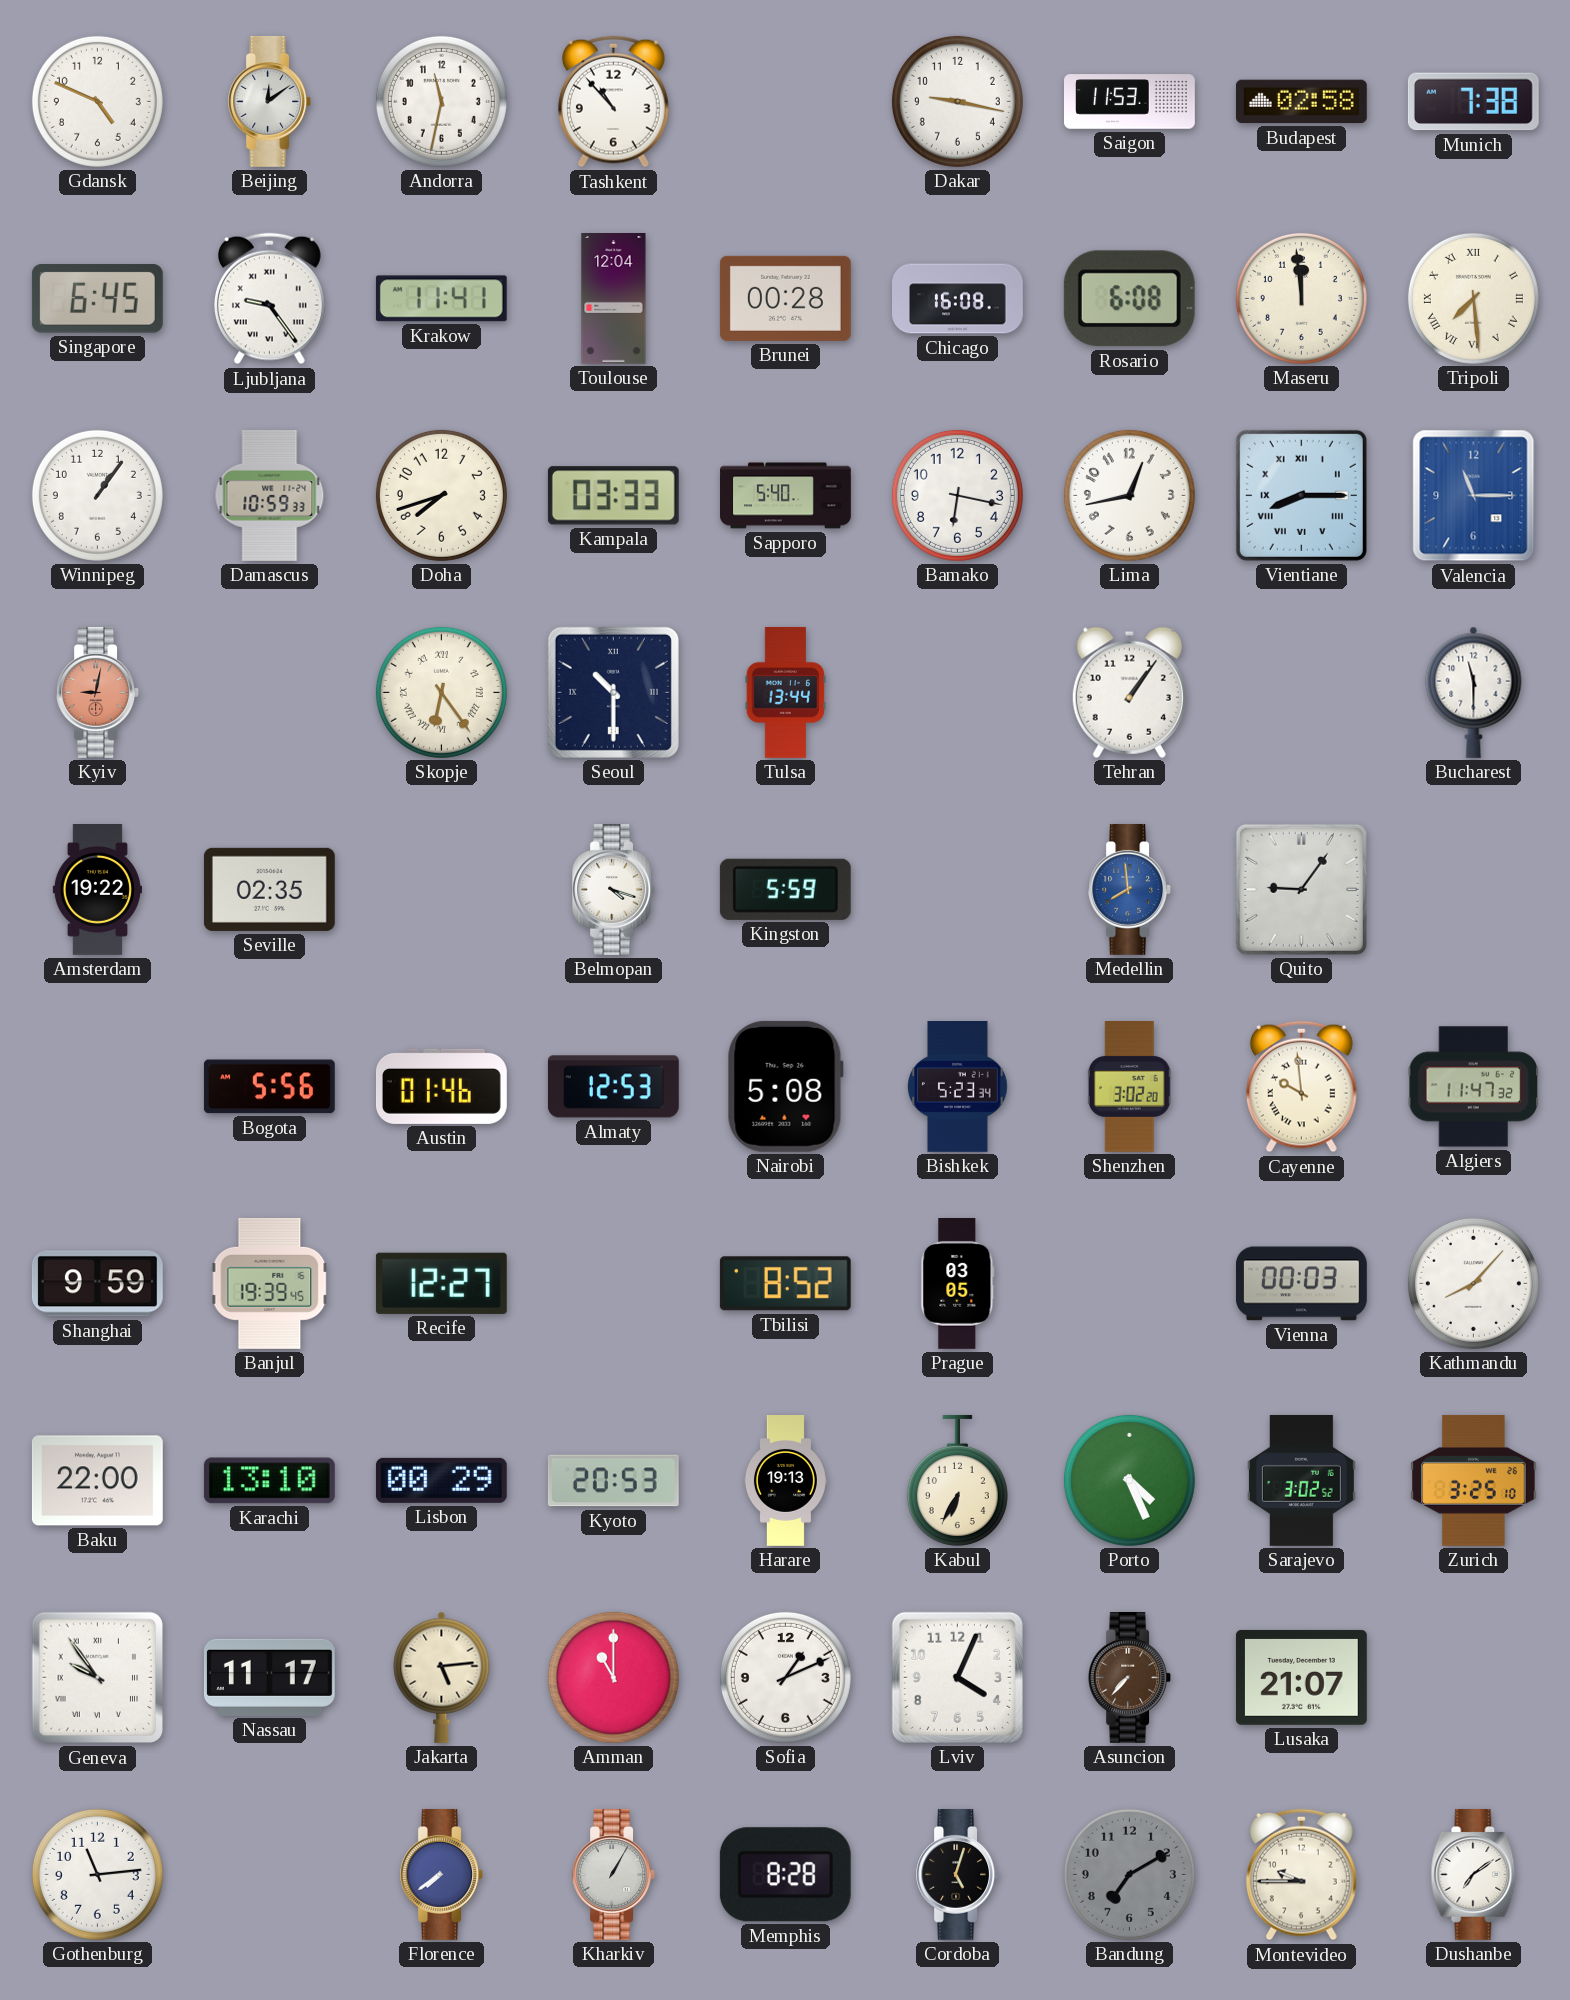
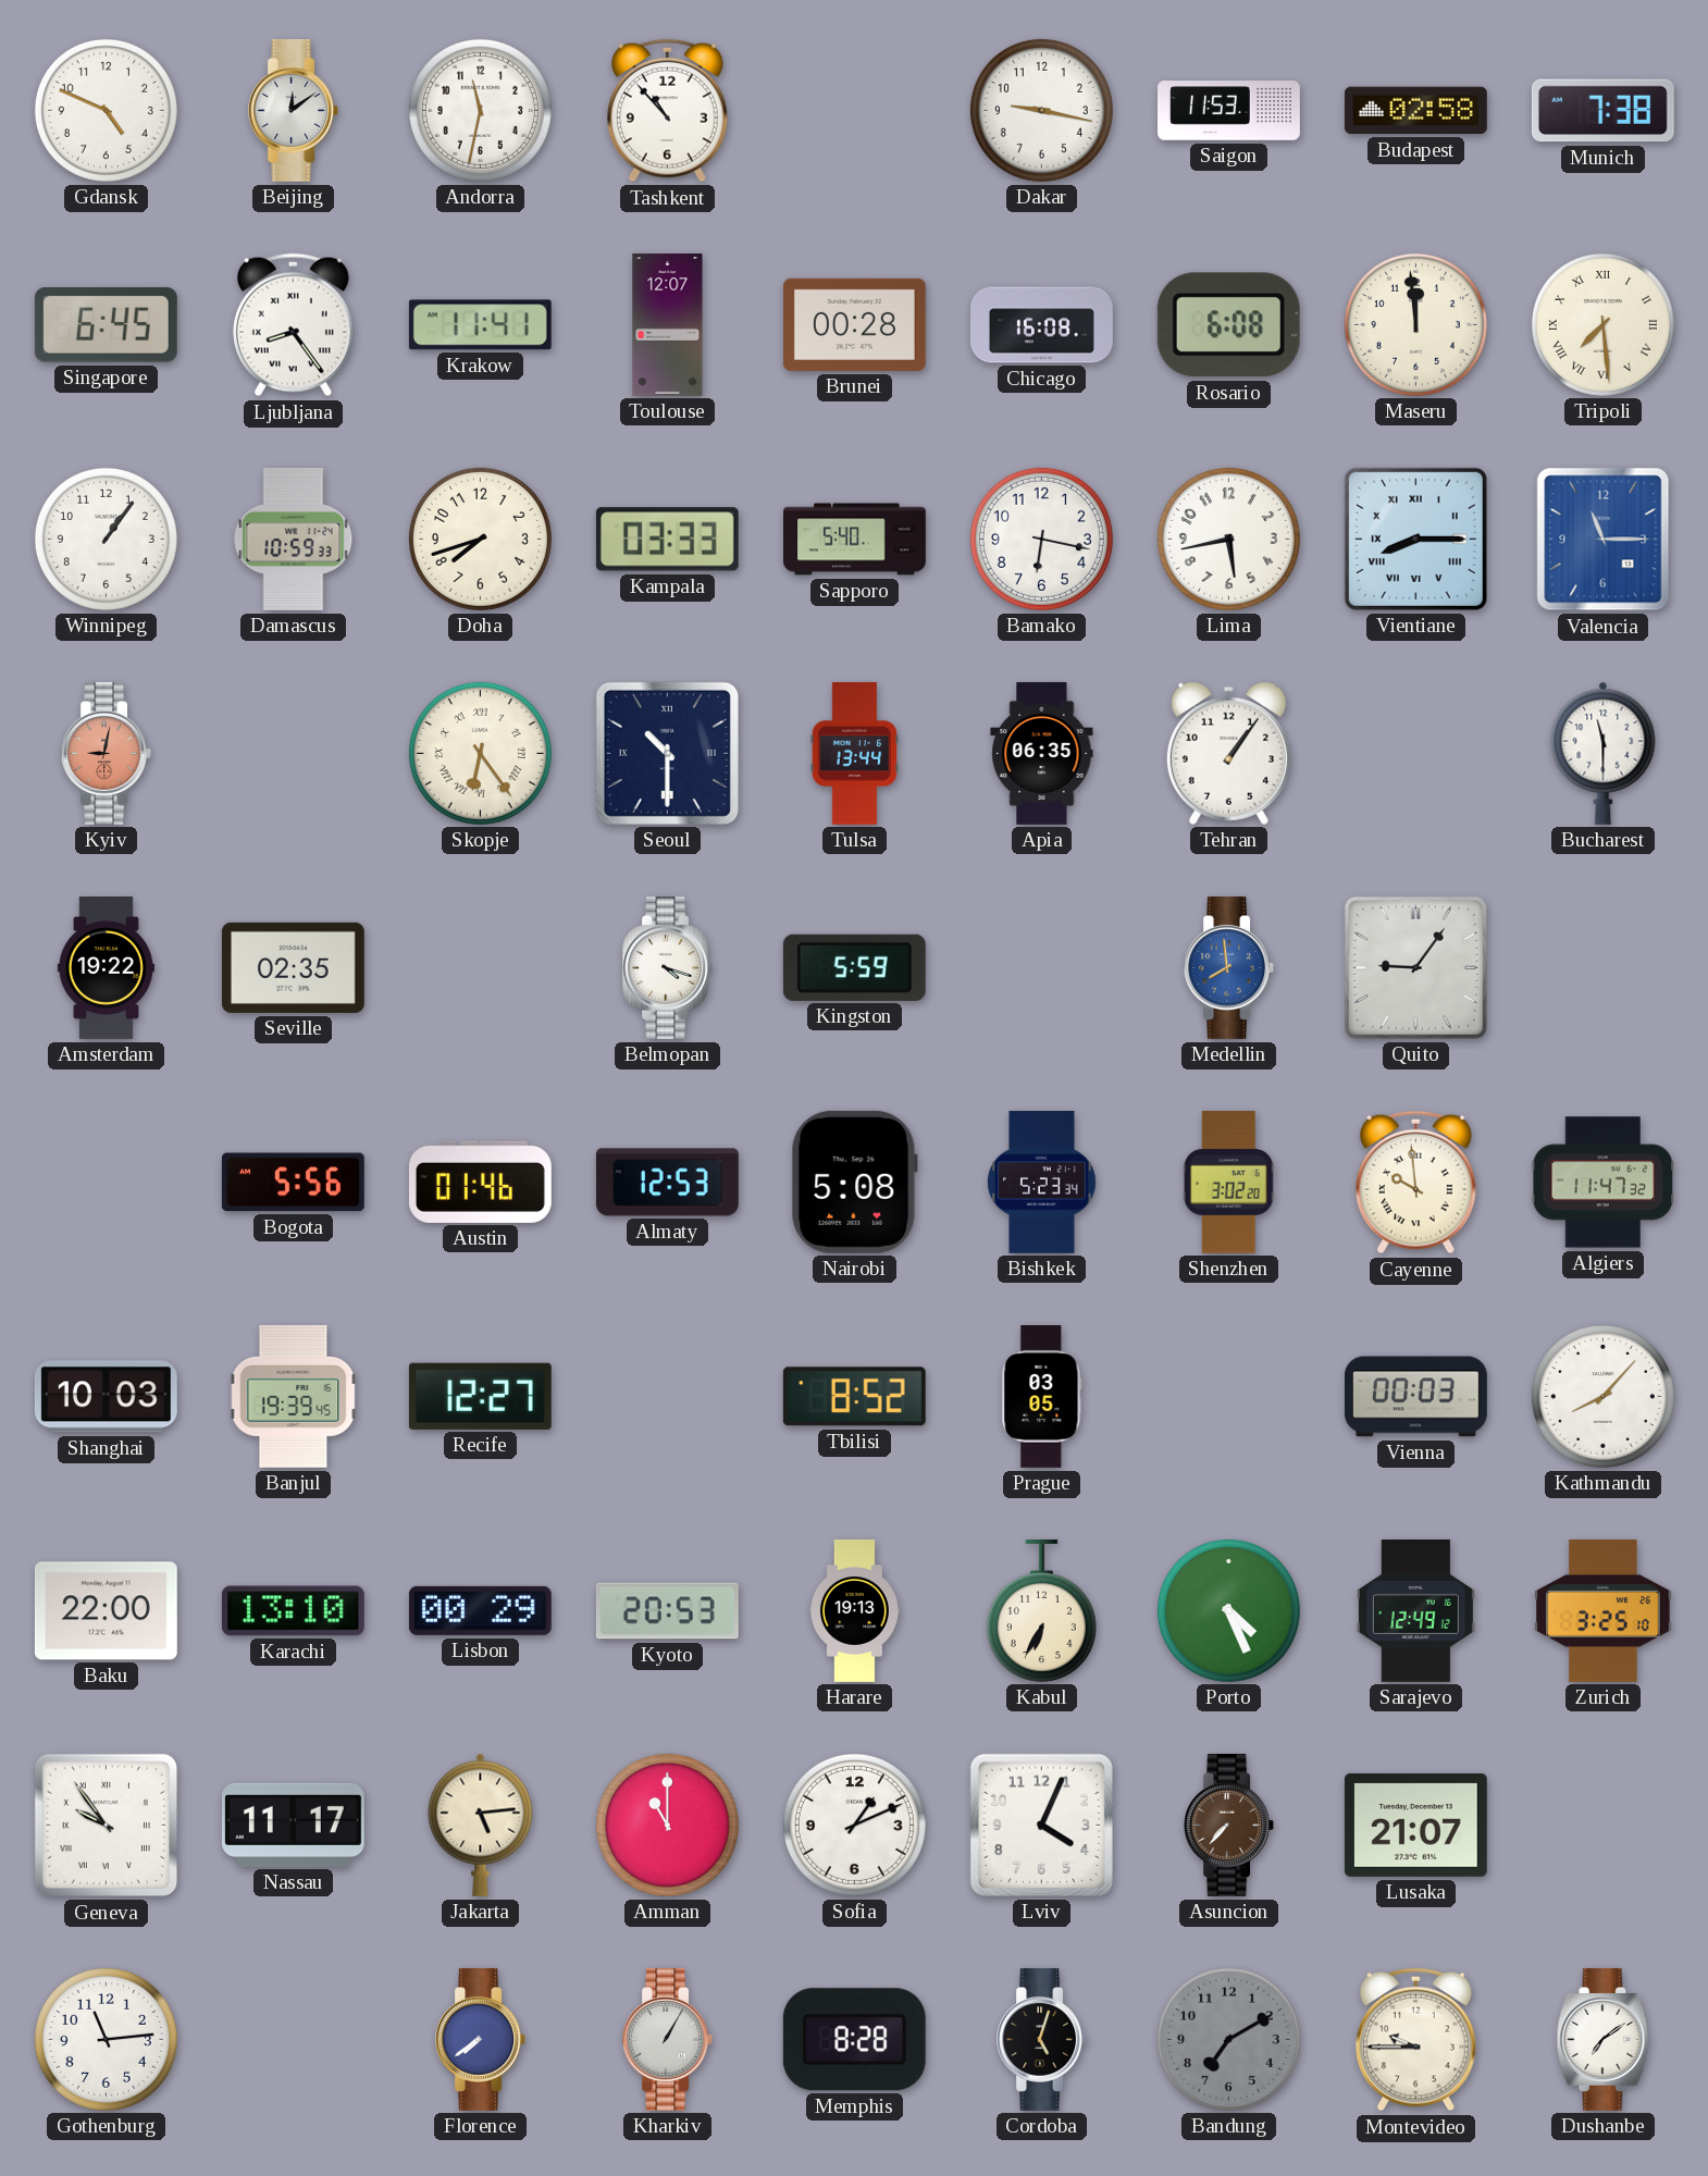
Ljubljana: 9:24 -> 8:24 (293, 325)
Toulouse: 12:04 -> 12:07 (668, 325)
Lima: 12:43 -> 5:43 (1228, 539)
Apia: none -> 06:35 (1042, 754)
Shanghai: 9:59 -> 10:03 (106, 1397)
Sarajevo: 3:02 -> 12:49 (1415, 1610)
